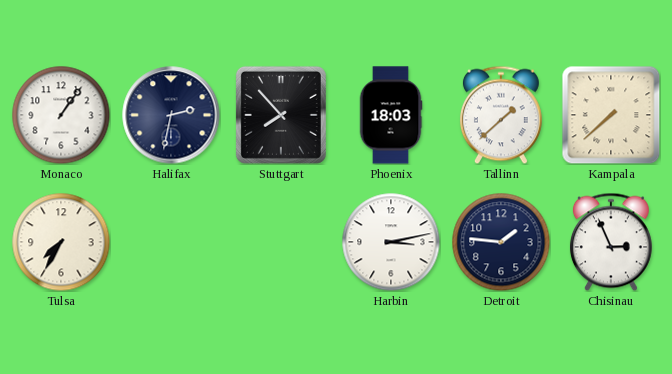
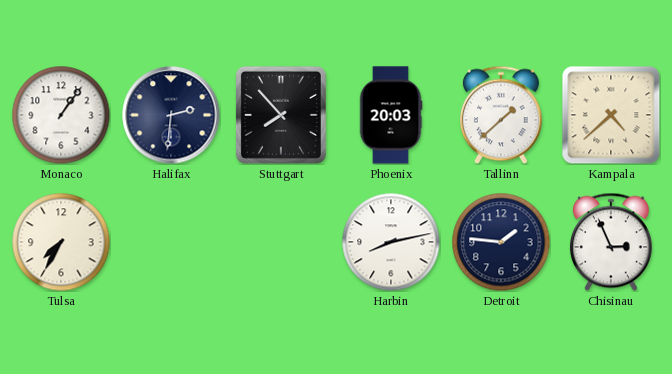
Halifax: 2:32 -> 2:31 (171, 115)
Phoenix: 18:03 -> 20:03 (391, 115)
Kampala: 7:38 -> 4:38 (611, 115)
Harbin: 3:13 -> 8:13 (391, 242)
